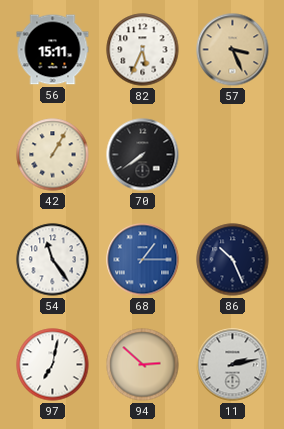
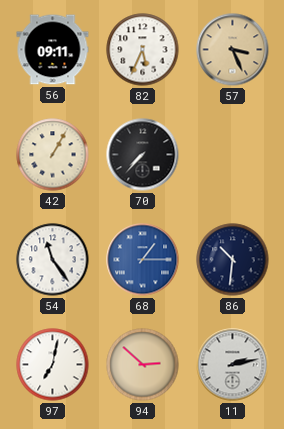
56: 15:11 -> 09:11 (53, 50)
70: 7:39 -> 7:37 (143, 155)
86: 10:26 -> 10:31 (233, 260)
